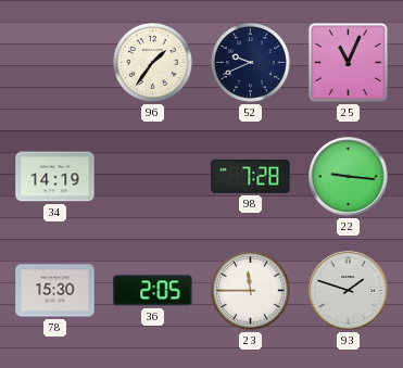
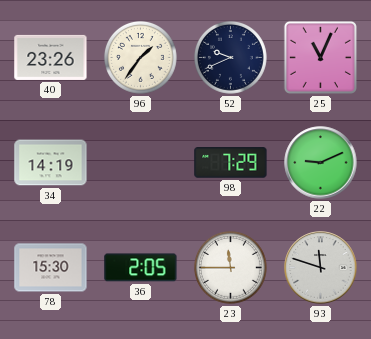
40: none -> 23:26 (51, 57)
98: 7:28 -> 7:29 (231, 163)
22: 9:16 -> 9:11 (321, 163)
93: 1:48 -> 11:48 (321, 268)
